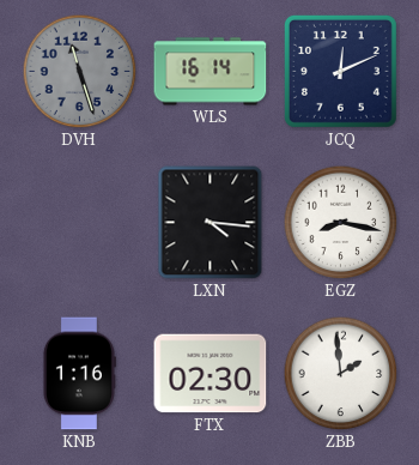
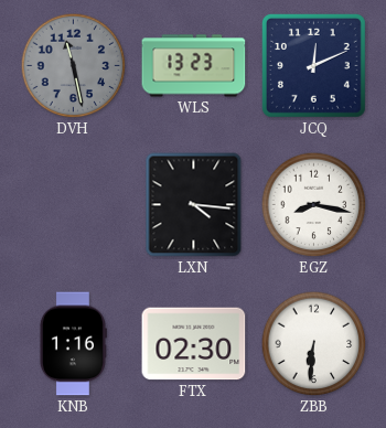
DVH: 11:27 -> 11:28 (74, 66)
WLS: 16:14 -> 13:23 (194, 66)
ZBB: 1:59 -> 6:31 (314, 344)
